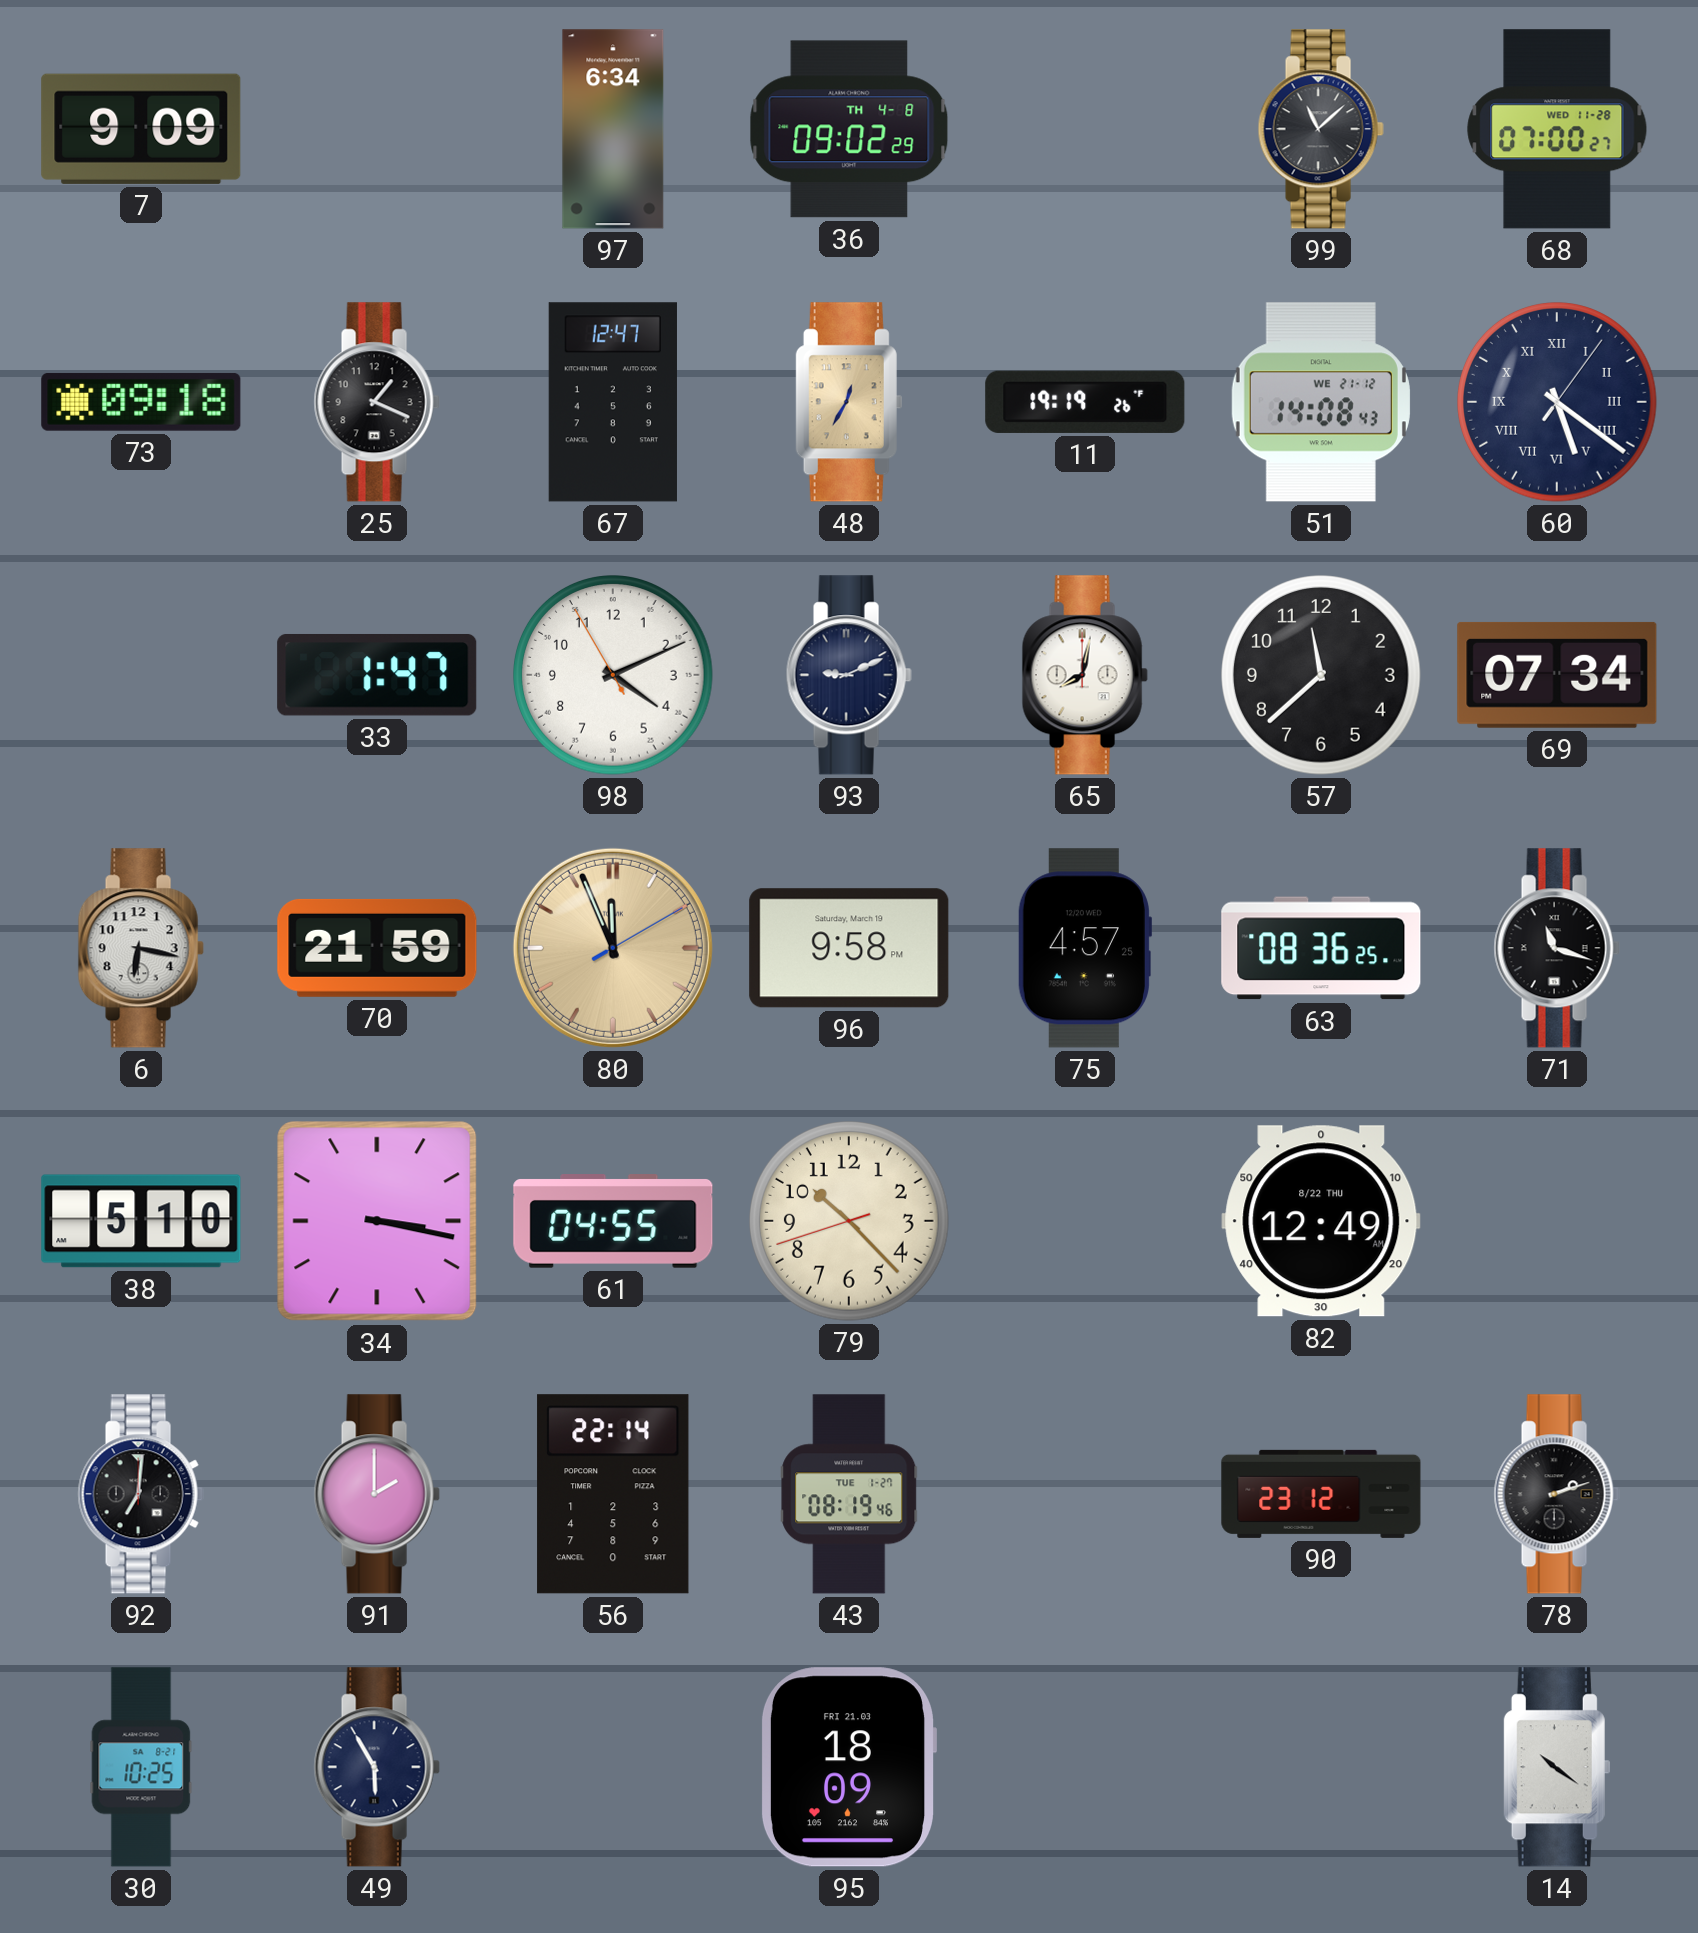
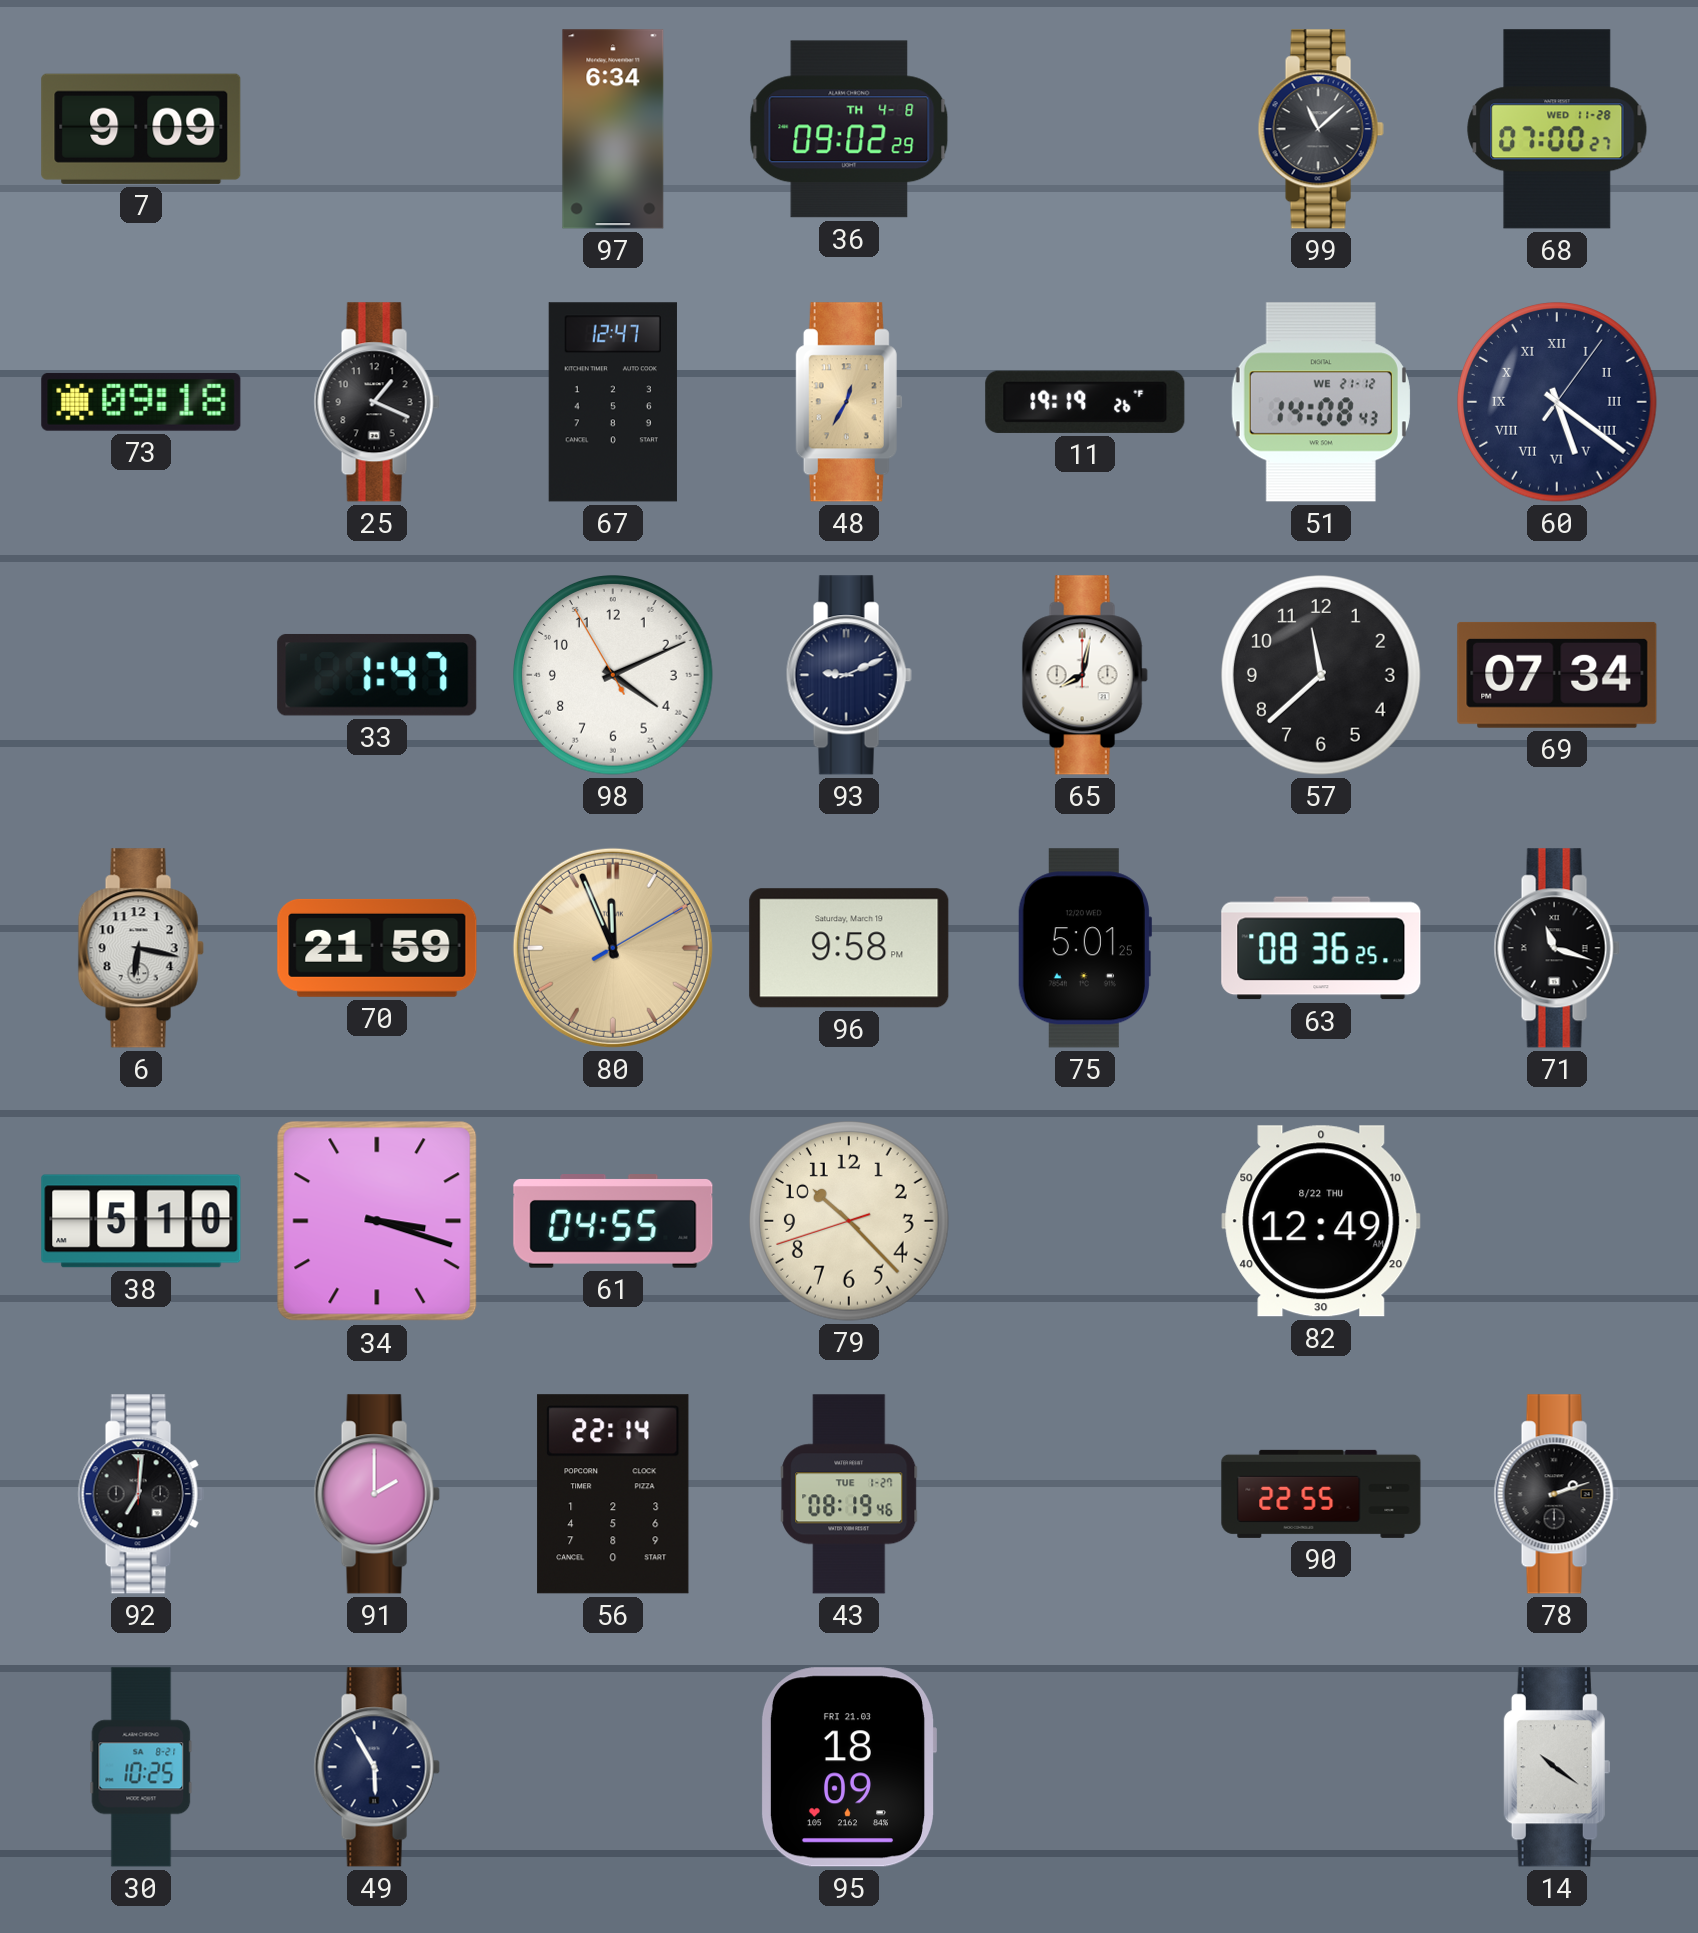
75: 4:57 -> 5:01 (1084, 948)
34: 3:17 -> 3:18 (377, 1221)
90: 23:12 -> 22:55 (1321, 1494)
